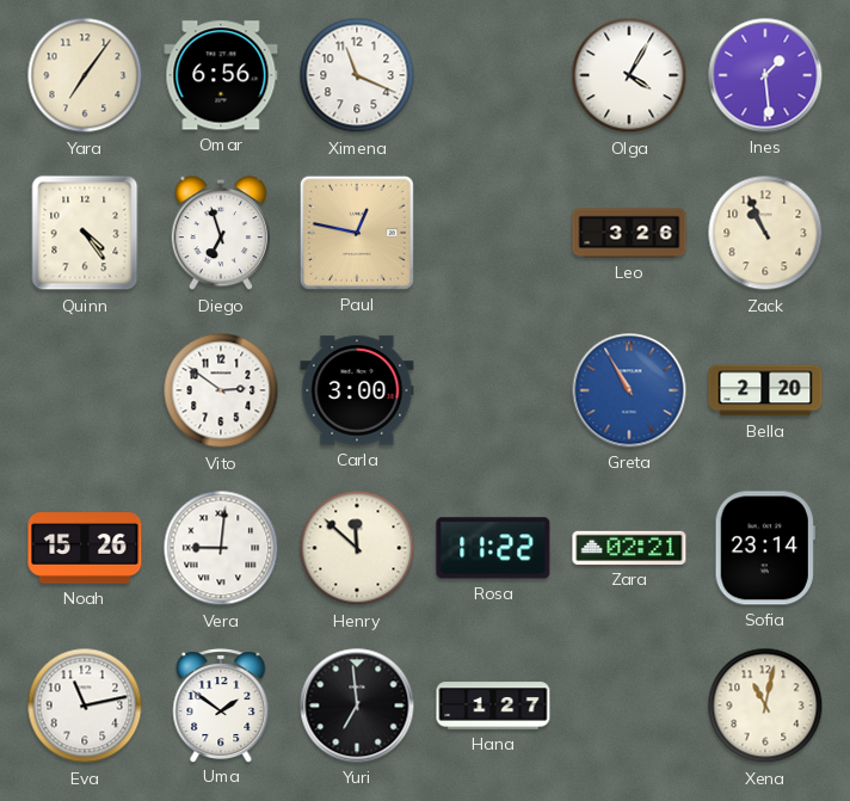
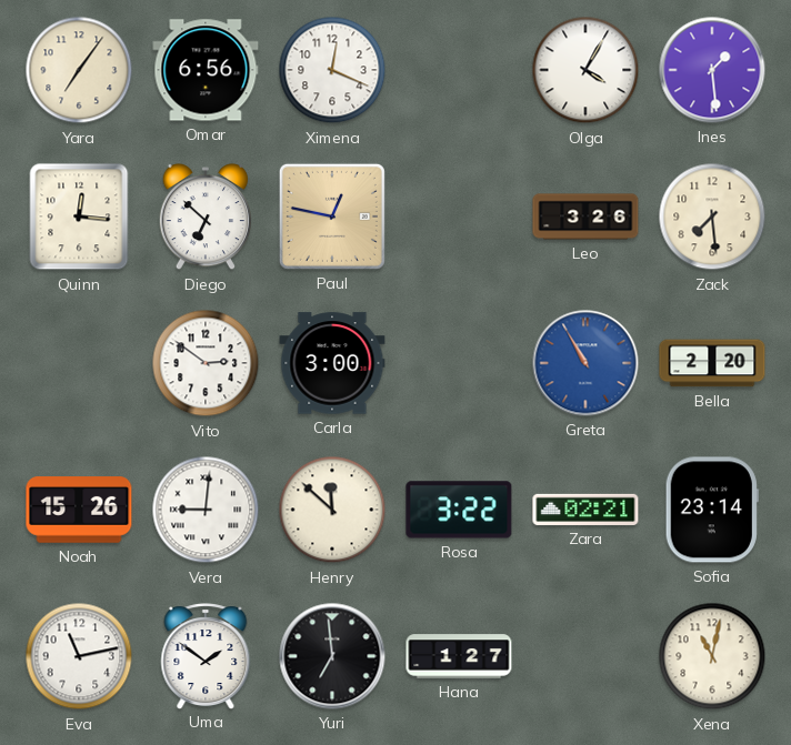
Ximena: 11:19 -> 12:19 (332, 70)
Quinn: 4:24 -> 12:16 (79, 217)
Diego: 6:57 -> 6:52 (204, 217)
Zack: 10:56 -> 7:29 (712, 217)
Rosa: 11:22 -> 3:22 (459, 510)
